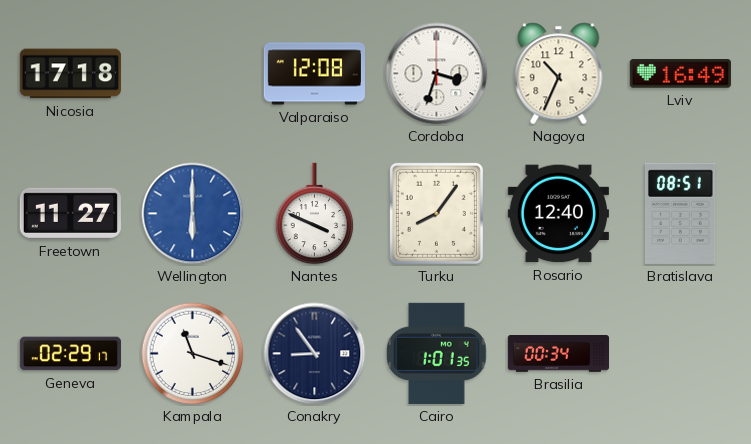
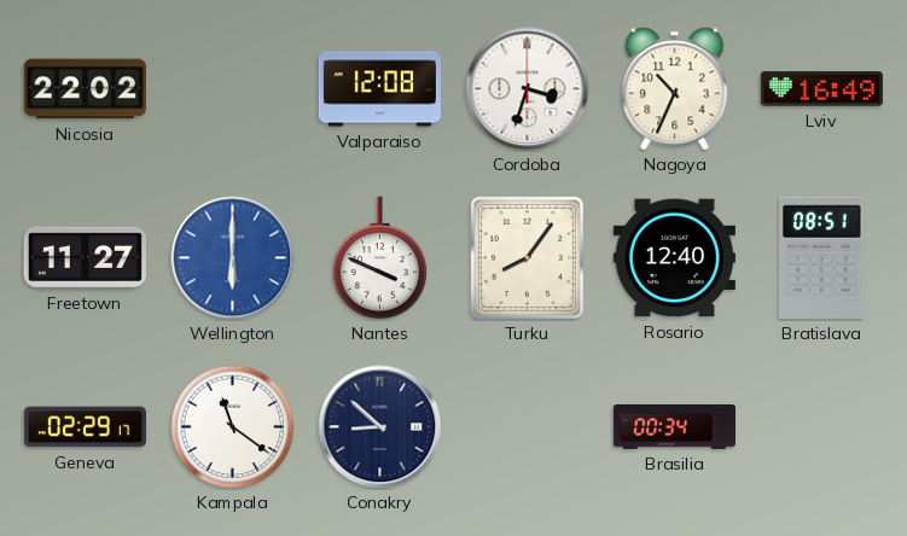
Nicosia: 17:18 -> 22:02 (85, 89)
Kampala: 11:18 -> 11:21 (233, 427)
Conakry: 8:54 -> 8:52 (380, 427)
Cairo: 1:01 -> none (437, 353)
